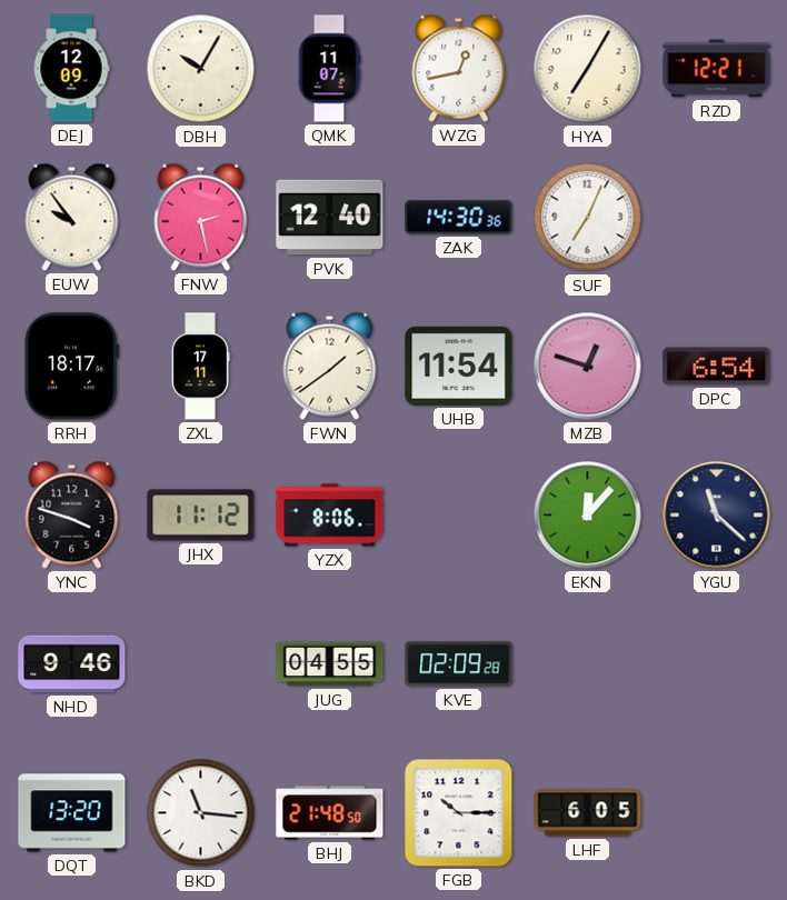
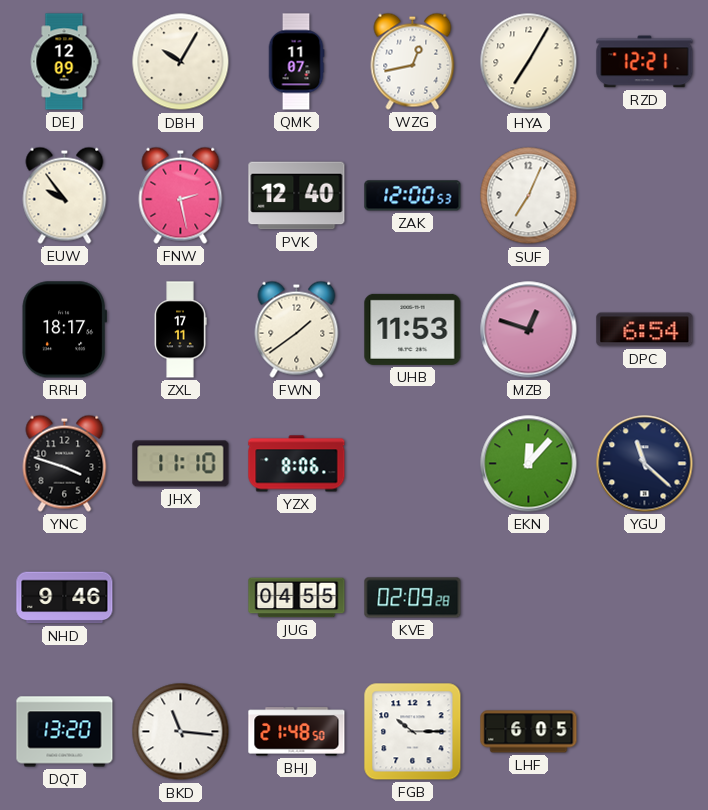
ZAK: 14:30 -> 12:00 (413, 196)
UHB: 11:54 -> 11:53 (413, 329)
JHX: 11:12 -> 11:10 (181, 464)
